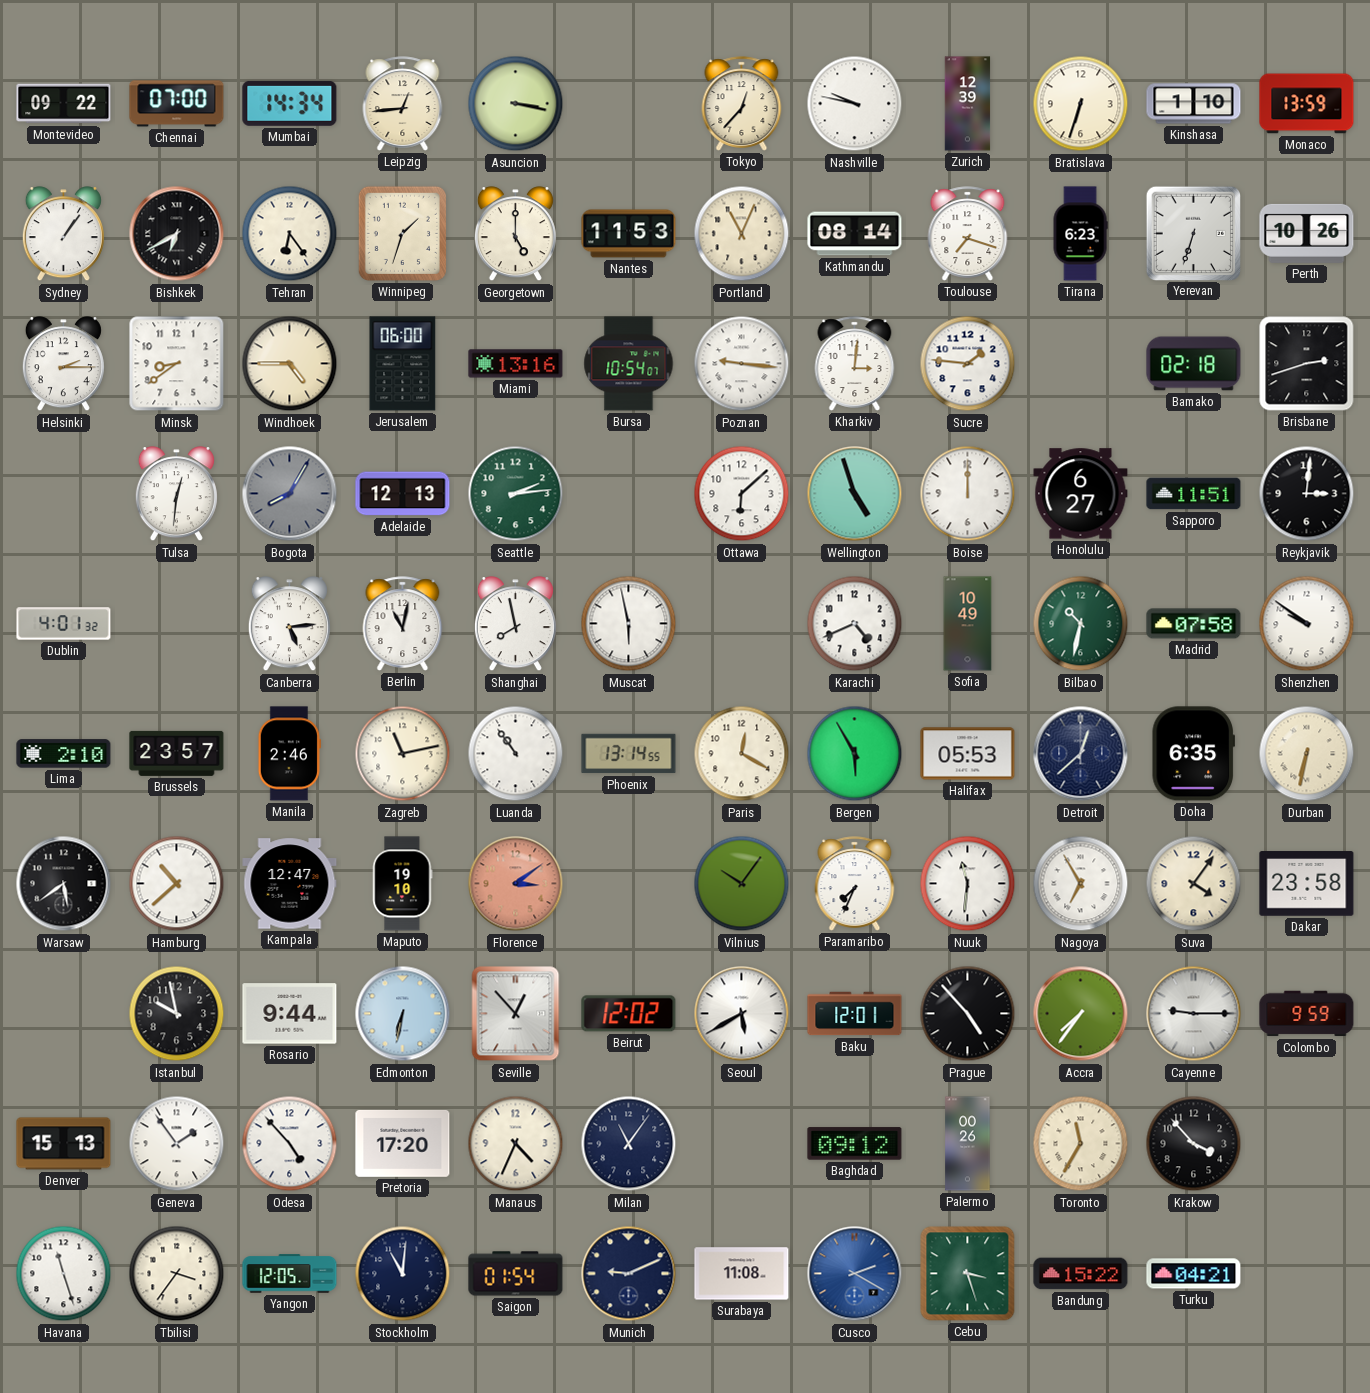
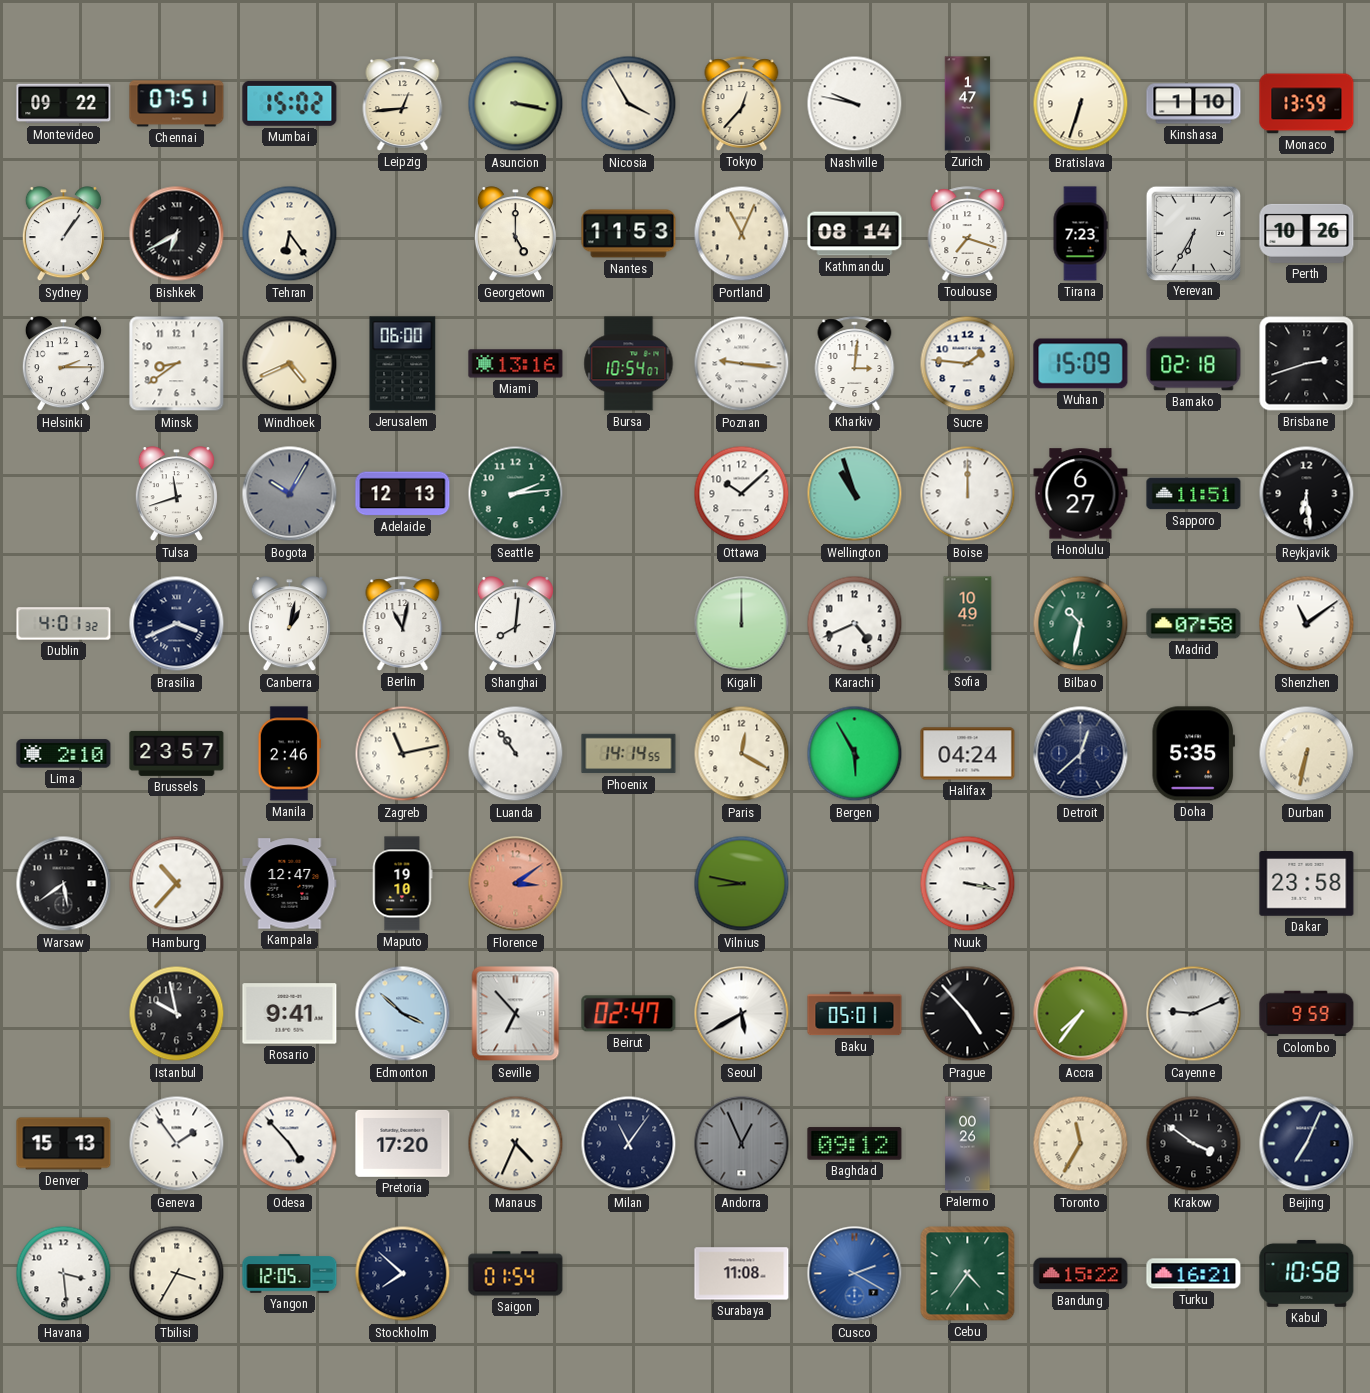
Chennai: 07:00 -> 07:51 (177, 104)
Mumbai: 14:34 -> 15:02 (290, 103)
Nicosia: none -> 3:55 (629, 104)
Zurich: 12:39 -> 1:47 (968, 104)
Winnipeg: 1:33 -> none (402, 233)
Tirana: 6:23 -> 7:23 (1080, 234)
Yerevan: 6:33 -> 6:35 (1193, 233)
Windhoek: 4:45 -> 4:41 (290, 364)
Wuhan: none -> 15:09 (1081, 364)
Tulsa: 12:31 -> 11:42 (176, 494)
Bogota: 8:05 -> 10:05 (290, 494)
Ottawa: 6:08 -> 10:08 (742, 494)
Wellington: 4:57 -> 10:57 (855, 494)
Reykjavik: 3:01 -> 6:29 (1307, 494)
Brasilia: none -> 3:41 (177, 624)
Canberra: 5:14 -> 1:02 (289, 624)
Shanghai: 7:58 -> 8:01 (515, 624)
Muscat: 5:58 -> none (629, 624)
Kigali: none -> 12:00 (742, 624)
Shenzhen: 9:51 -> 11:09 (1307, 624)
Phoenix: 13:14 -> 14:14 (629, 754)
Halifax: 05:53 -> 04:24 (968, 754)
Doha: 6:35 -> 5:35 (1193, 754)
Hamburg: 10:38 -> 10:37 (177, 884)
Vilnius: 10:06 -> 8:47 (742, 884)
Paramaribo: 7:34 -> none (855, 884)
Nuuk: 11:31 -> 3:17 (968, 884)
Nagoya: 6:55 -> none (1081, 884)
Suva: 4:06 -> none (1194, 884)
Rosario: 9:44 -> 9:41 (290, 1014)
Edmonton: 6:32 -> 3:52 (403, 1014)
Seville: 12:53 -> 6:53 (516, 1014)
Beirut: 12:02 -> 02:47 (629, 1014)
Baku: 12:01 -> 05:01 (855, 1014)
Cayenne: 9:15 -> 9:11 (1194, 1014)
Andorra: none -> 12:56 (742, 1144)
Krakow: 3:53 -> 3:51 (1194, 1144)
Beijing: none -> 7:04 (1307, 1144)
Havana: 11:27 -> 3:29 (64, 1274)
Tbilisi: 3:36 -> 3:35 (177, 1274)
Stockholm: 11:01 -> 7:52 (403, 1274)
Munich: 9:11 -> none (629, 1274)
Cebu: 3:27 -> 4:36 (968, 1274)
Turku: 04:21 -> 16:21 (1194, 1274)
Kabul: none -> 10:58 (1307, 1273)
